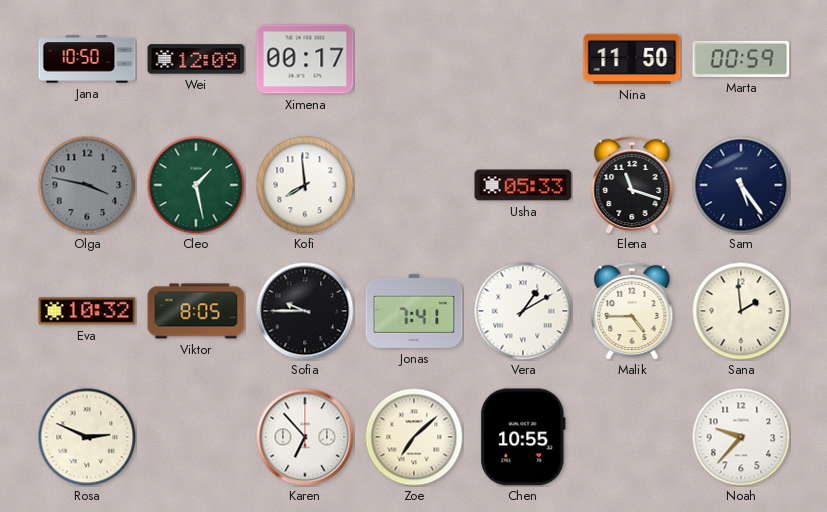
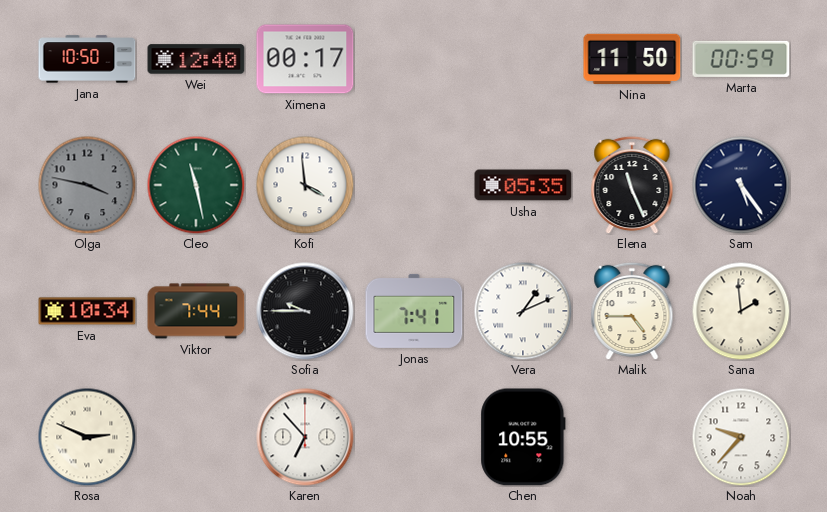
Wei: 12:09 -> 12:40 (196, 59)
Cleo: 1:28 -> 11:28 (196, 185)
Kofi: 7:59 -> 3:59 (305, 185)
Usha: 05:33 -> 05:35 (523, 185)
Elena: 11:18 -> 11:26 (632, 185)
Eva: 10:32 -> 10:34 (87, 311)
Viktor: 8:05 -> 7:44 (196, 311)
Vera: 1:10 -> 1:11 (523, 311)
Zoe: 7:08 -> none (414, 437)
